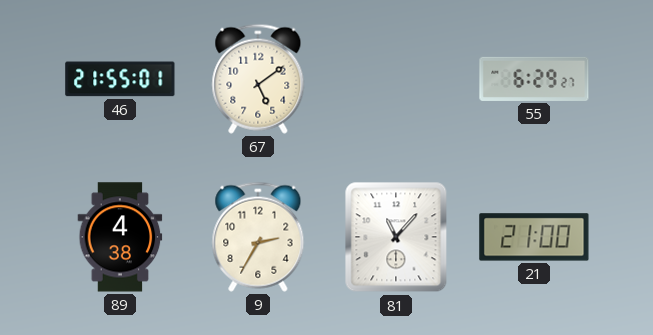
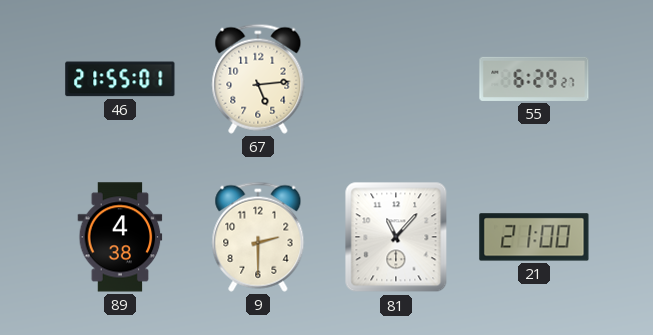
67: 5:09 -> 5:14 (258, 79)
9: 2:35 -> 2:30 (258, 237)
